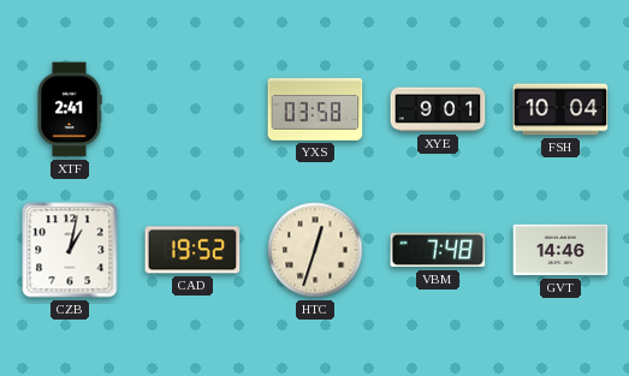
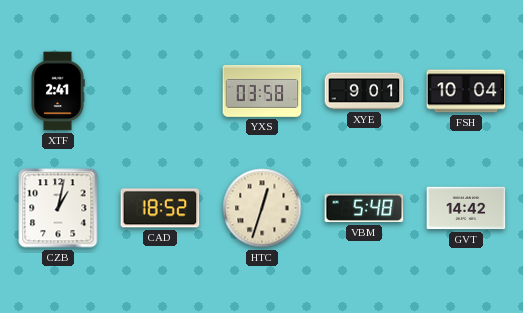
CAD: 19:52 -> 18:52 (160, 208)
VBM: 7:48 -> 5:48 (364, 208)
GVT: 14:46 -> 14:42 (466, 208)
